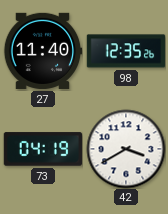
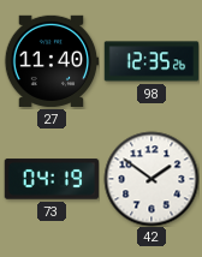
42: 3:40 -> 1:51 (151, 179)
